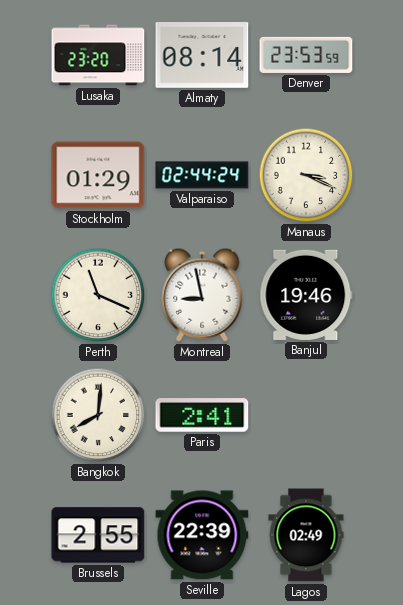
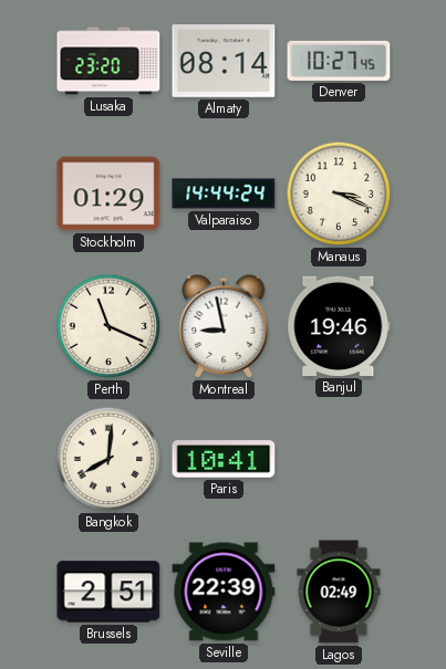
Denver: 23:53 -> 10:27 (339, 61)
Valparaiso: 02:44 -> 14:44 (224, 194)
Paris: 2:41 -> 10:41 (224, 459)
Brussels: 2:55 -> 2:51 (108, 592)
